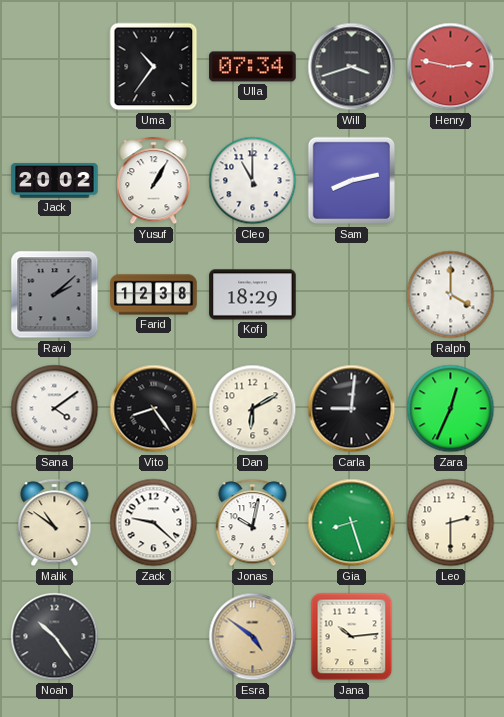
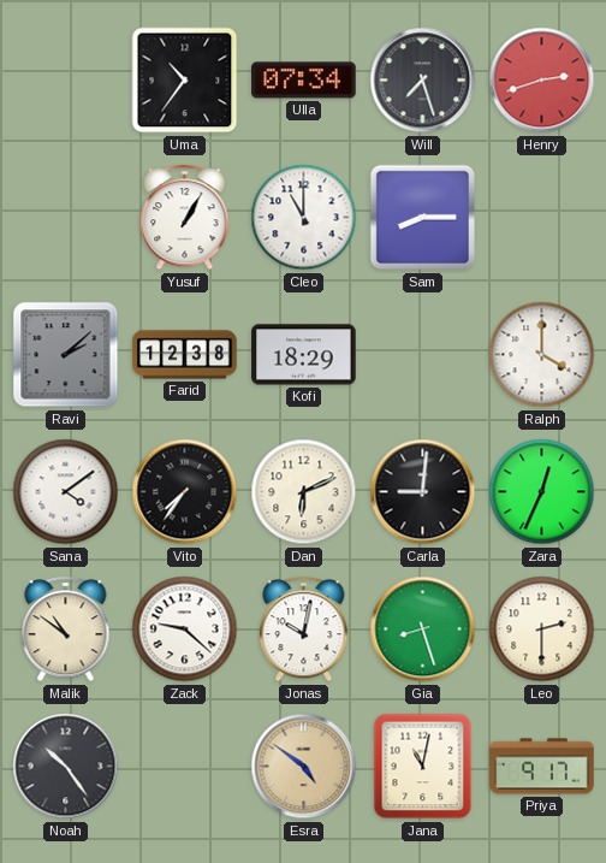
Will: 3:42 -> 7:27 (423, 81)
Henry: 2:47 -> 2:42 (542, 81)
Jack: 20:02 -> none (55, 181)
Sam: 8:13 -> 8:15 (423, 218)
Vito: 8:24 -> 7:36 (185, 492)
Dan: 6:10 -> 6:11 (304, 492)
Jana: 10:14 -> 11:02 (423, 767)
Priya: none -> 9:17 (542, 767)
